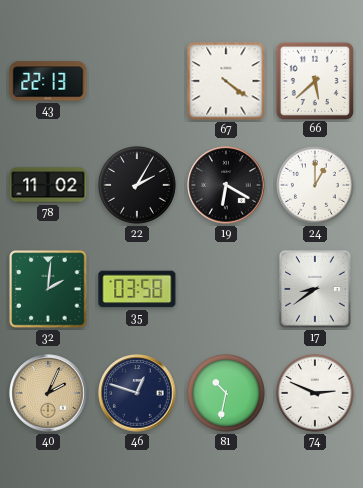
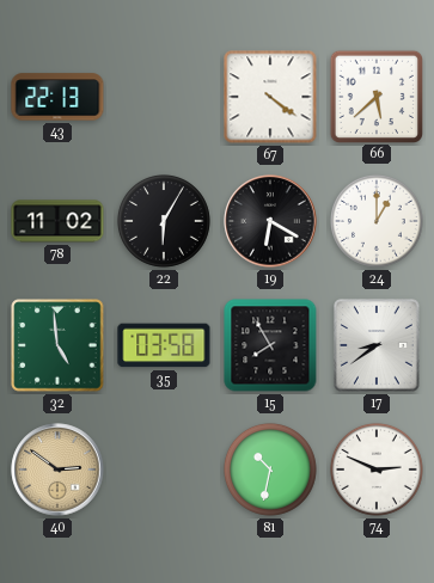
22: 2:05 -> 6:05 (164, 221)
32: 2:01 -> 4:59 (57, 345)
15: none -> 7:55 (270, 345)
40: 2:04 -> 2:51 (57, 470)
46: 12:48 -> none (137, 393)
